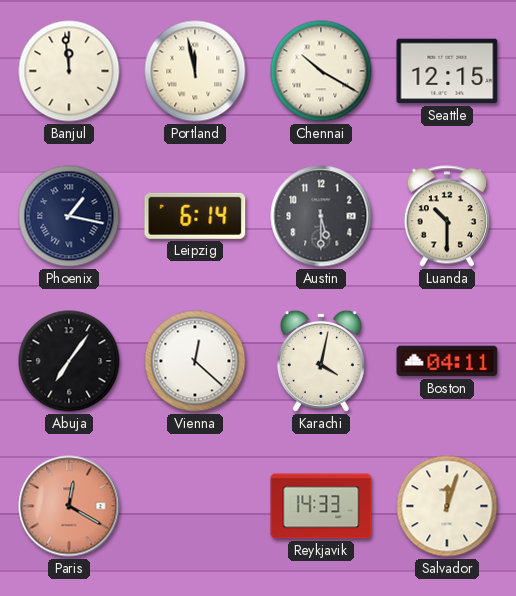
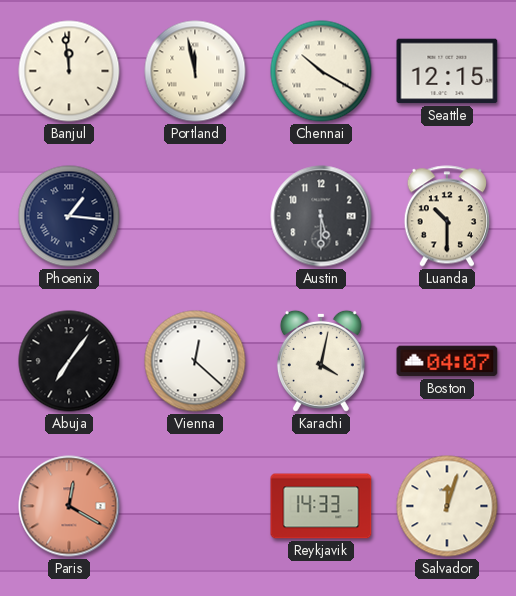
Phoenix: 1:17 -> 1:16 (69, 216)
Leipzig: 6:14 -> none (195, 216)
Boston: 04:11 -> 04:07 (447, 361)
